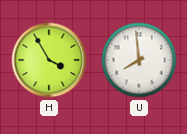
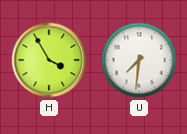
U: 7:59 -> 7:31 (139, 60)
